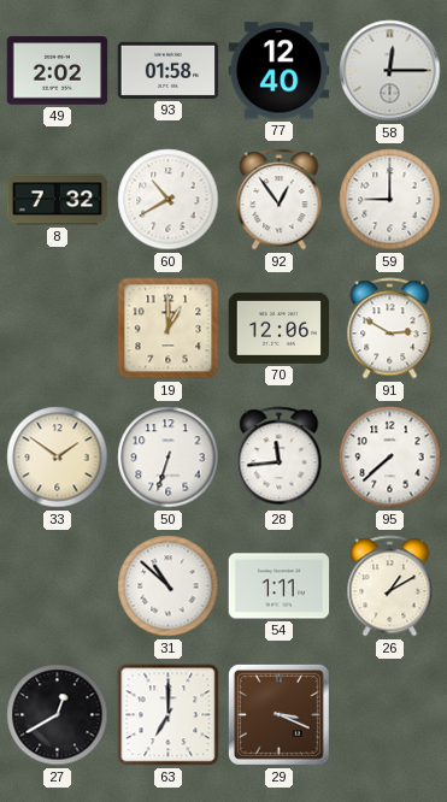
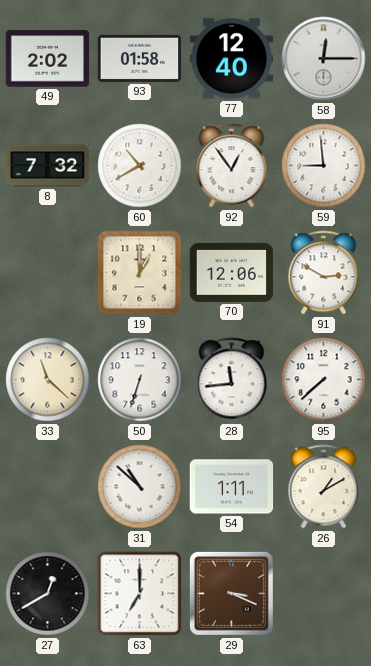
59: 9:00 -> 8:59 (324, 166)
33: 1:51 -> 11:22 (48, 380)
